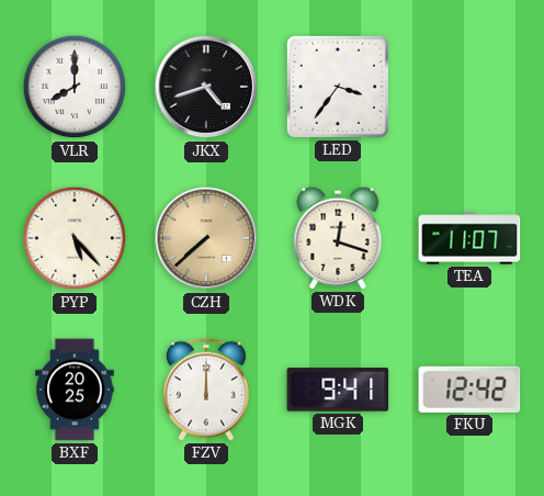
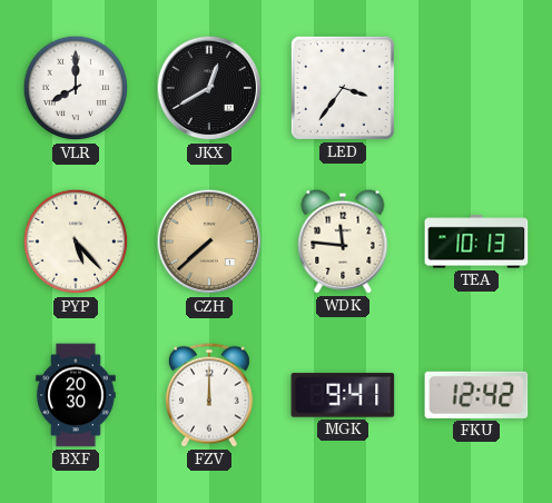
JKX: 4:42 -> 12:40 (209, 88)
WDK: 12:18 -> 11:46 (343, 241)
TEA: 11:07 -> 10:13 (476, 241)
BXF: 20:25 -> 20:30 (76, 395)
